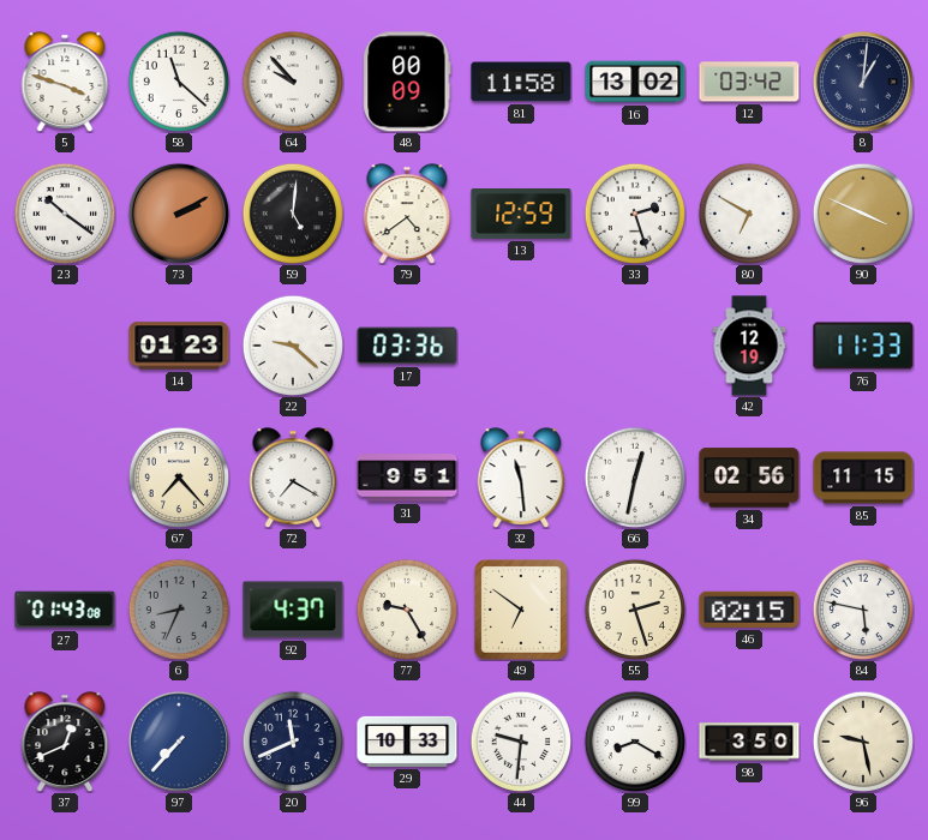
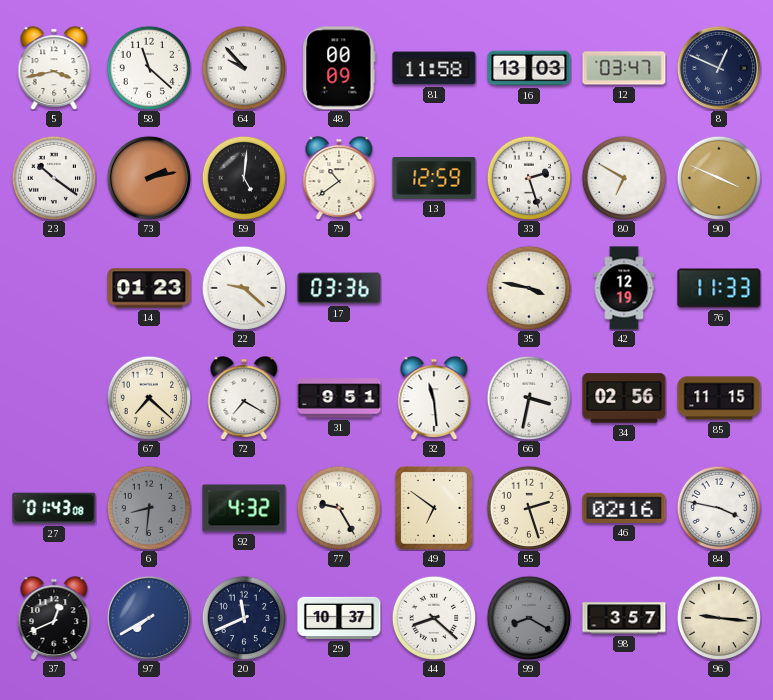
5: 3:48 -> 3:43 (54, 68)
16: 13:02 -> 13:03 (529, 68)
12: 03:42 -> 03:47 (624, 68)
8: 1:01 -> 12:49 (719, 68)
73: 2:10 -> 2:13 (149, 178)
79: 4:39 -> 10:39 (339, 178)
35: none -> 3:47 (528, 287)
67: 7:23 -> 7:22 (148, 397)
66: 12:32 -> 3:32 (528, 397)
6: 8:34 -> 8:31 (148, 507)
92: 4:37 -> 4:32 (244, 508)
46: 02:15 -> 02:16 (624, 508)
84: 5:47 -> 3:47 (718, 507)
97: 7:37 -> 7:40 (149, 618)
29: 10:33 -> 10:37 (339, 618)
44: 9:31 -> 8:22 (433, 617)
99 dial: white -> grey (528, 617)
98: 3:50 -> 3:57 (624, 618)
96: 9:28 -> 9:16 (718, 617)
